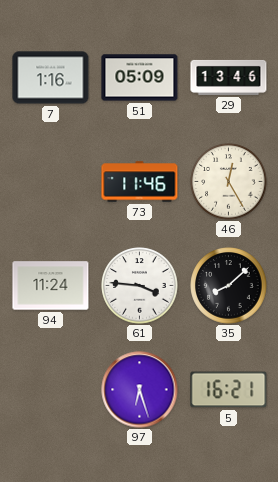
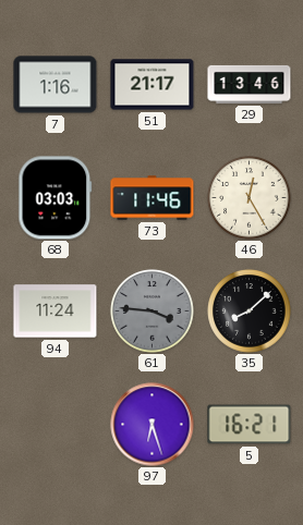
51: 05:09 -> 21:17 (153, 85)
68: none -> 03:03 (56, 198)
61 dial: white -> grey (153, 312)
